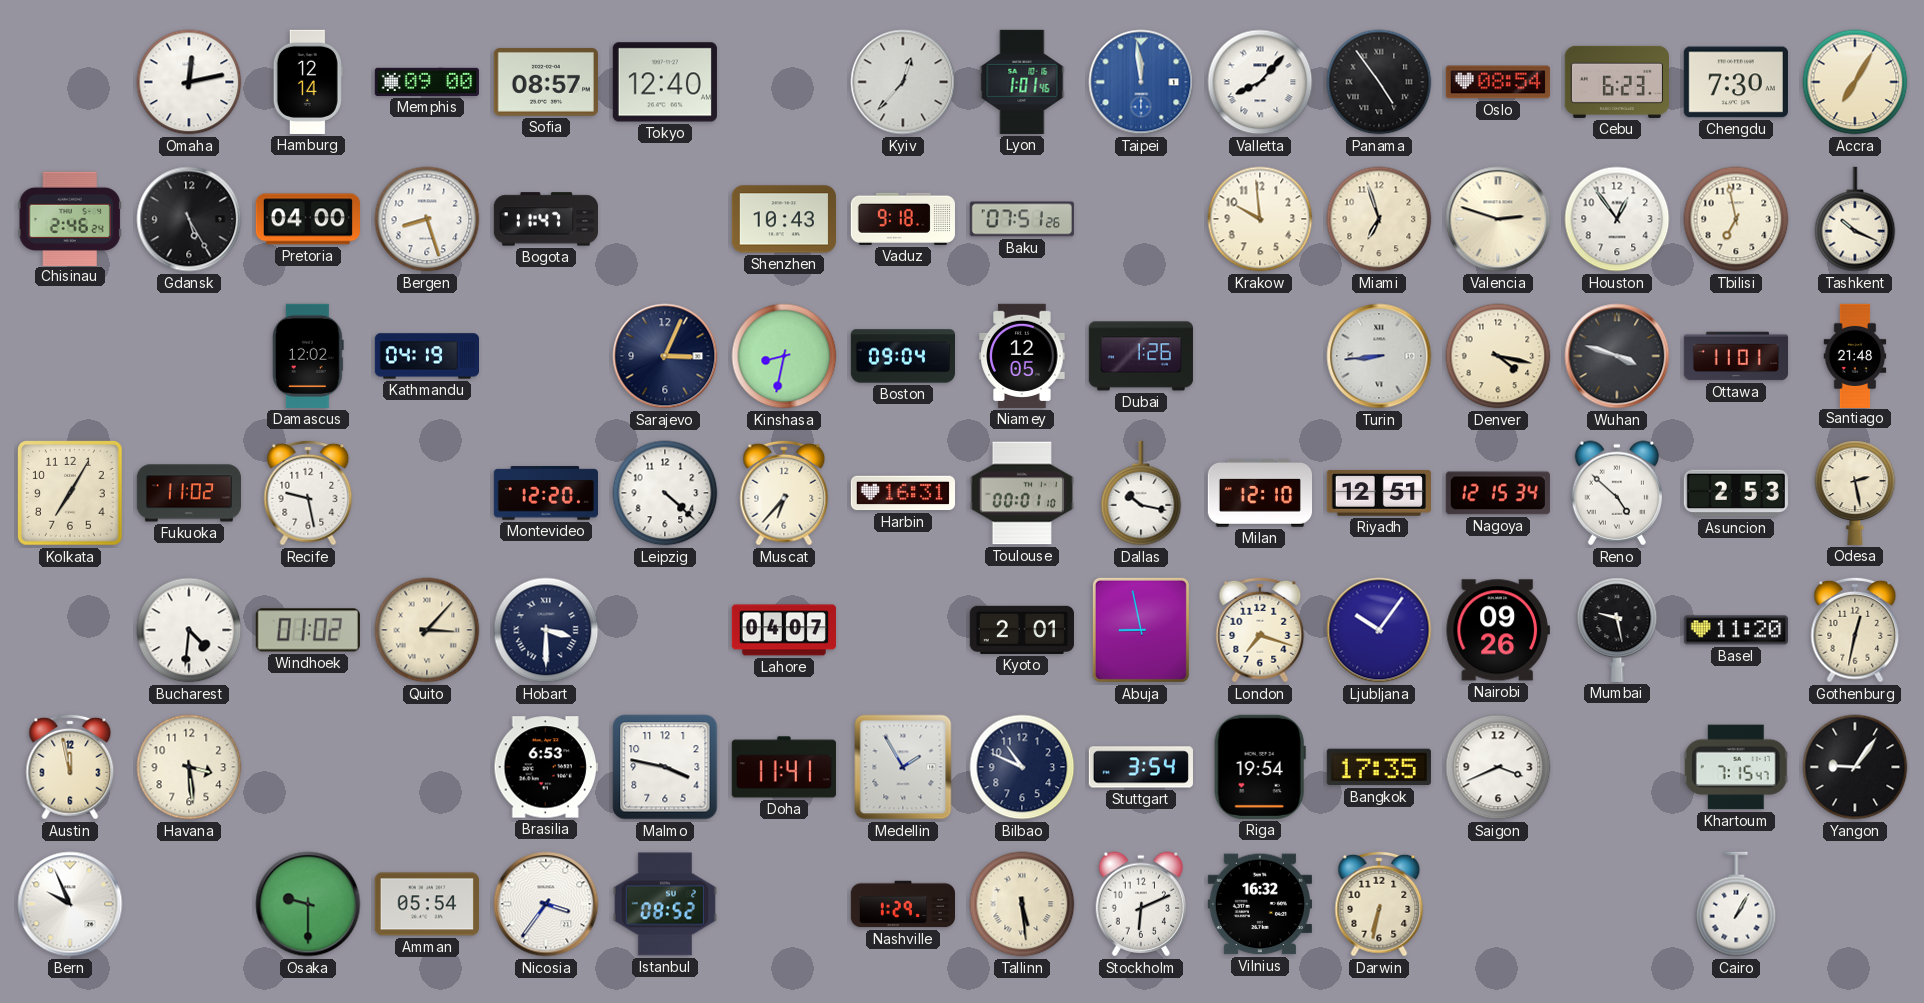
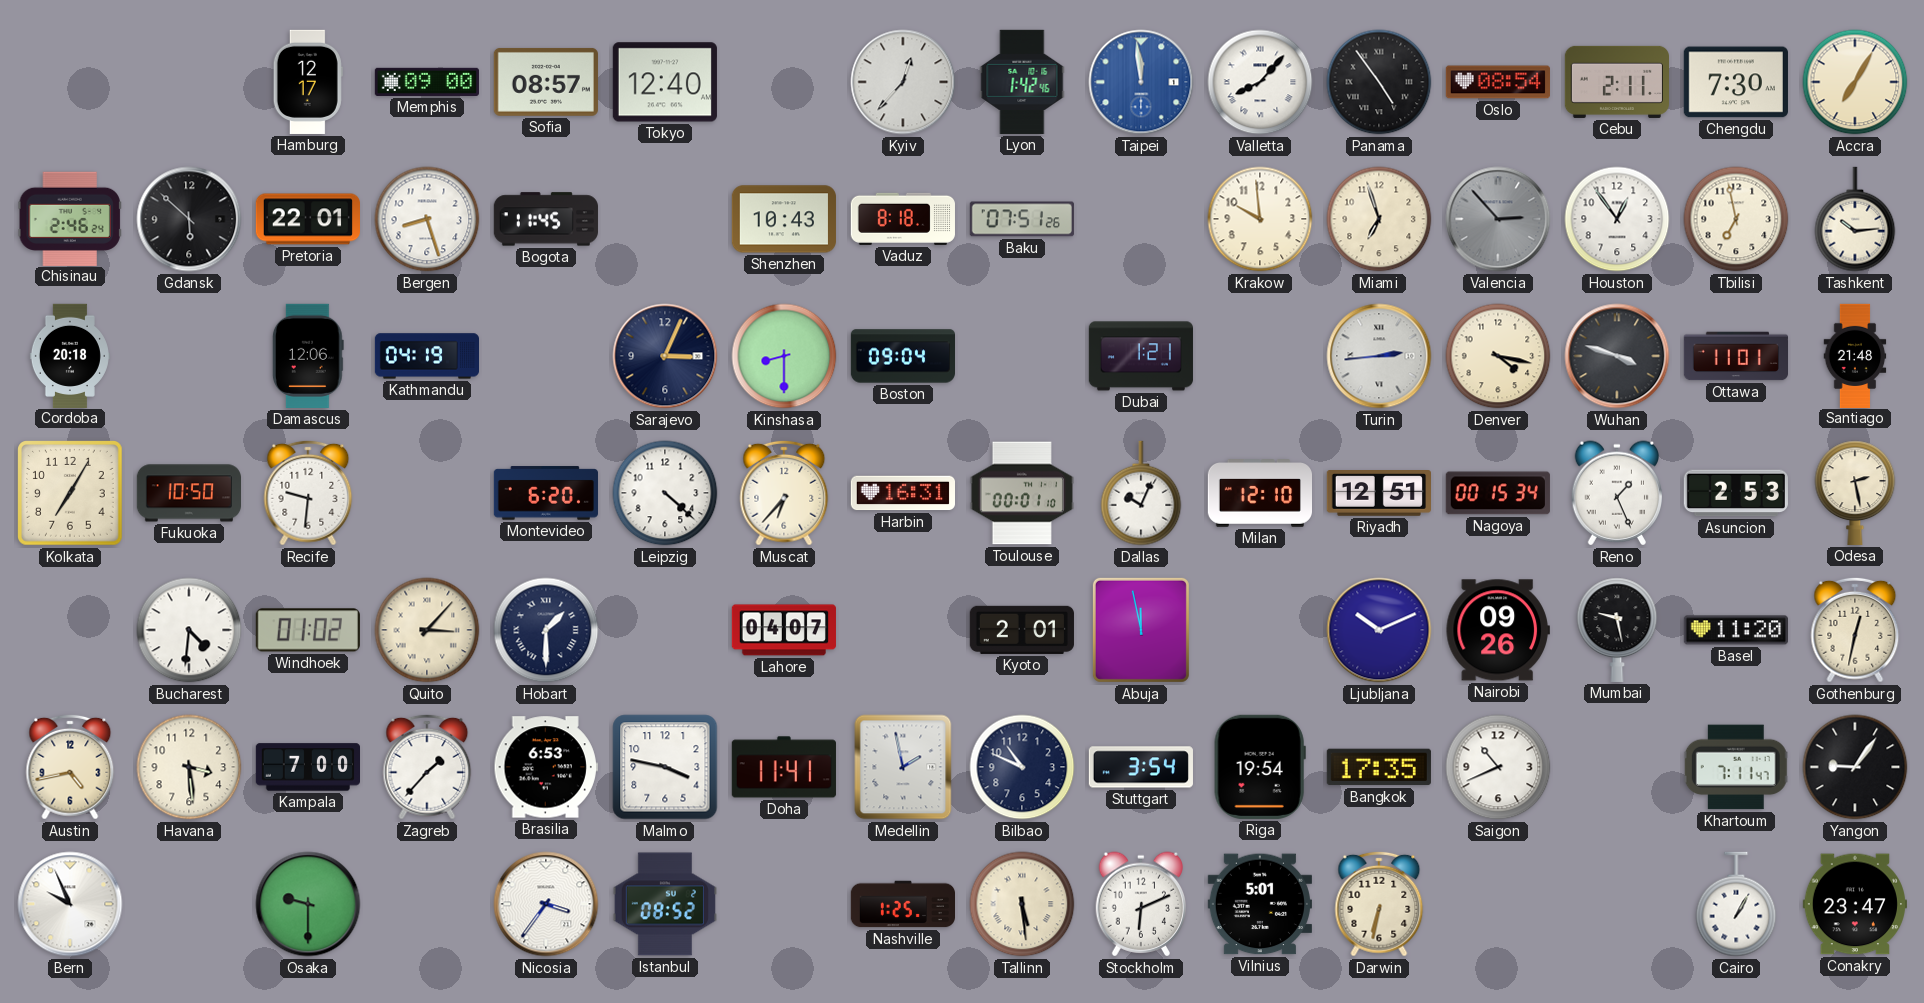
Omaha: 12:13 -> none (189, 82)
Hamburg: 12:14 -> 12:17 (308, 82)
Lyon: 1:01 -> 1:42 (1022, 82)
Cebu: 6:23 -> 2:11 (1616, 82)
Gdansk: 5:25 -> 5:52 (189, 219)
Pretoria: 04:00 -> 22:01 (308, 219)
Bogota: 11:47 -> 11:45 (546, 219)
Vaduz: 9:18 -> 8:18 (903, 219)
Valencia: 2:48 -> 2:53 (1498, 219)
Valencia dial: cream -> grey (1498, 219)
Tashkent: 10:19 -> 10:14 (1855, 219)
Cordoba: none -> 20:18 (70, 355)
Damascus: 12:02 -> 12:06 (308, 356)
Kinshasa: 8:32 -> 8:30 (784, 356)
Niamey: 12:05 -> none (1022, 356)
Dubai: 1:26 -> 1:21 (1141, 356)
Turin: 8:44 -> 2:44 (1379, 356)
Fukuoka: 11:02 -> 10:50 (188, 493)
Recife: 9:28 -> 9:31 (308, 493)
Montevideo: 12:20 -> 6:20 (546, 493)
Dallas: 10:17 -> 10:04 (1141, 493)
Nagoya: 12:15 -> 00:15 (1498, 493)
Reno: 4:52 -> 1:26 (1616, 493)
Hobart: 3:30 -> 1:30 (546, 630)
Abuja: 8:58 -> 11:58 (1141, 630)
London: 7:18 -> none (1260, 630)
Ljubljana: 10:06 -> 10:11 (1379, 630)
Austin: 11:58 -> 4:43 (70, 767)
Kampala: none -> 7:00 (307, 767)
Zagreb: none -> 1:37 (427, 767)
Medellin: 1:55 -> 1:58 (903, 767)
Saigon: 3:41 -> 10:41 (1498, 767)
Khartoum: 7:15 -> 7:11 (1736, 767)
Amman: 05:54 -> none (427, 904)
Nashville: 1:29 -> 1:25 (902, 904)
Vilnius: 16:32 -> 5:01 (1260, 904)
Conakry: none -> 23:47 (1855, 904)
